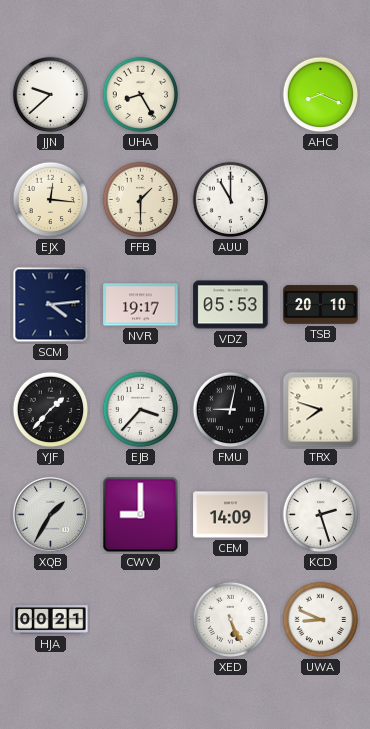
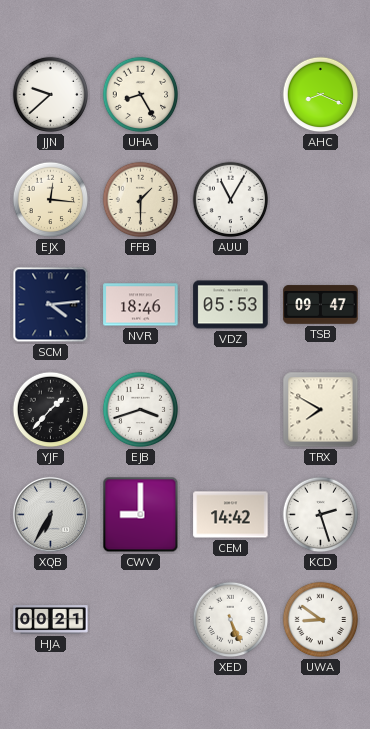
AUU: 11:00 -> 11:05 (231, 200)
NVR: 19:17 -> 18:46 (141, 305)
TSB: 20:10 -> 09:47 (321, 305)
EJB: 3:37 -> 3:42 (141, 410)
FMU: 9:02 -> none (231, 410)
TRX: 7:48 -> 7:50 (321, 410)
XQB: 1:35 -> 6:35 (50, 514)
CEM: 14:09 -> 14:42 (231, 515)
UWA: 8:49 -> 8:51 (321, 620)
